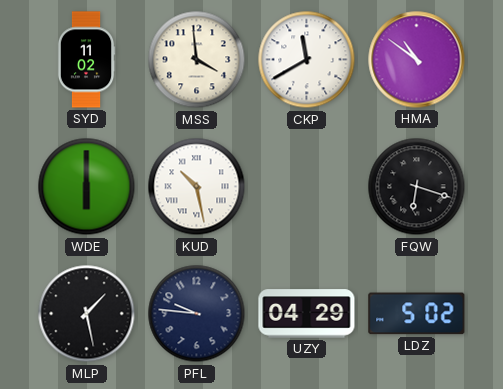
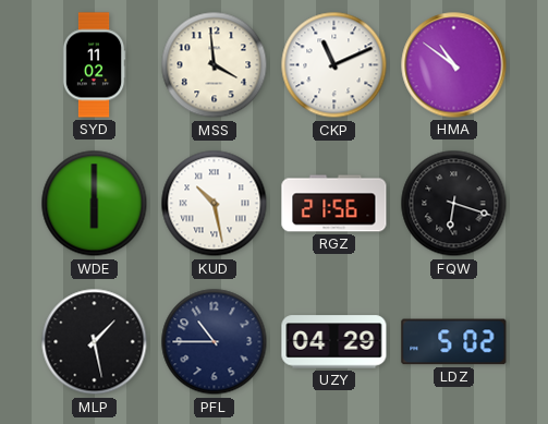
CKP: 11:40 -> 11:11 (334, 65)
RGZ: none -> 21:56 (334, 204)
PFL: 9:46 -> 10:45 (215, 342)
